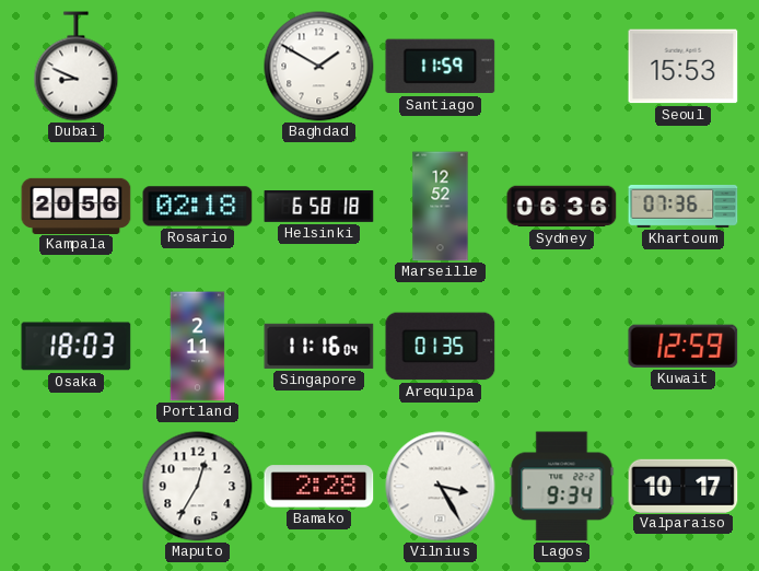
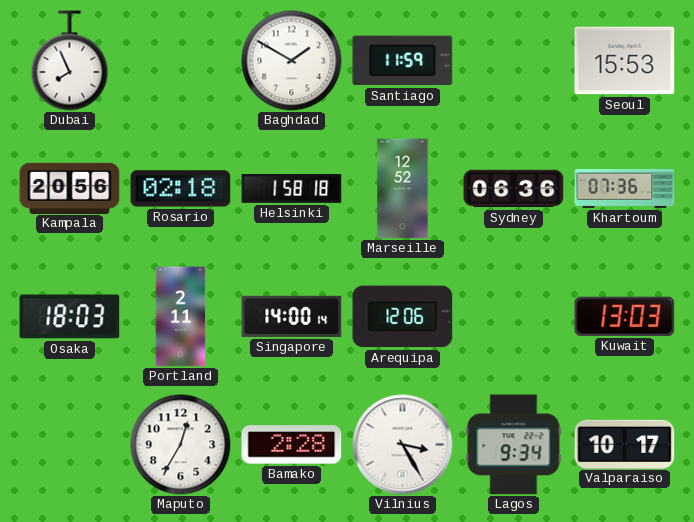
Dubai: 8:49 -> 7:56 (70, 61)
Helsinki: 6:58 -> 1:58 (292, 189)
Singapore: 11:16 -> 14:00 (292, 316)
Arequipa: 01:35 -> 12:06 (403, 317)
Kuwait: 12:59 -> 13:03 (625, 316)
